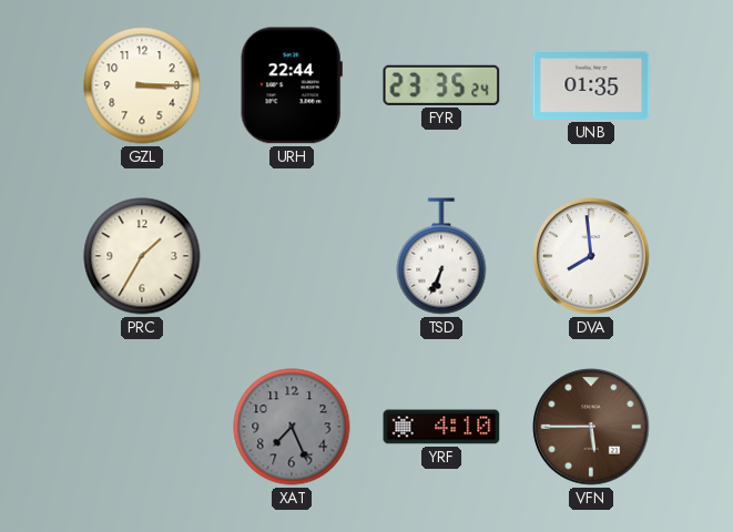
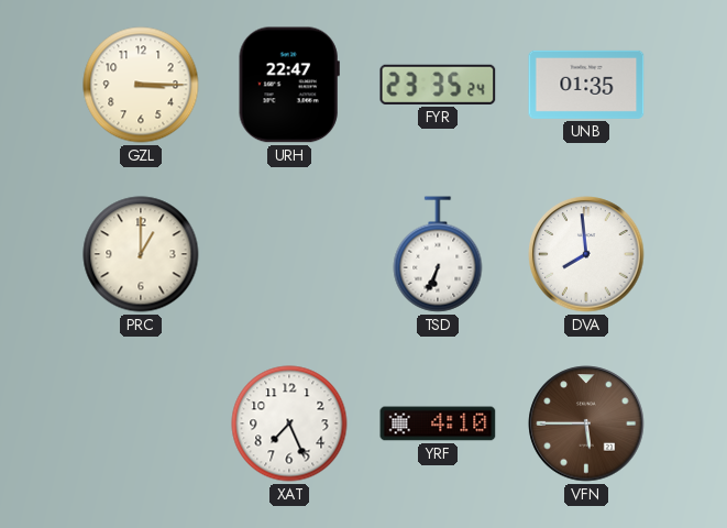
URH: 22:44 -> 22:47 (289, 85)
PRC: 1:35 -> 1:00 (141, 254)
XAT dial: grey -> white (289, 424)
